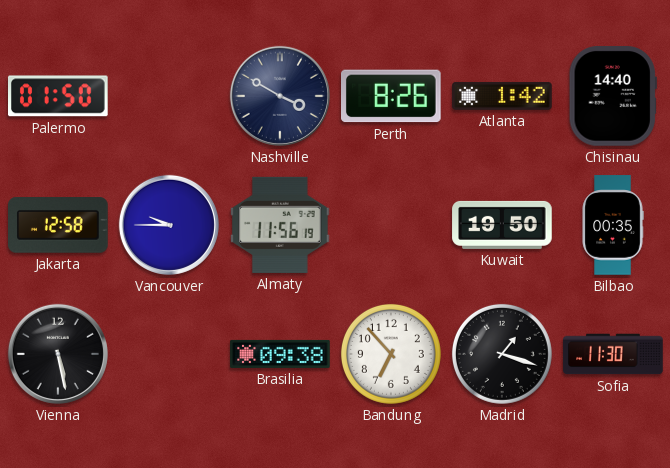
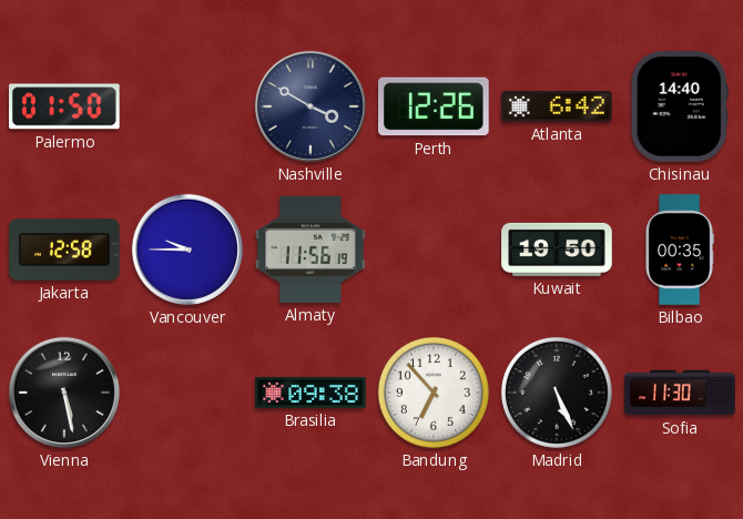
Perth: 8:26 -> 12:26 (435, 106)
Atlanta: 1:42 -> 6:42 (557, 106)
Madrid: 1:18 -> 5:26 (557, 393)
